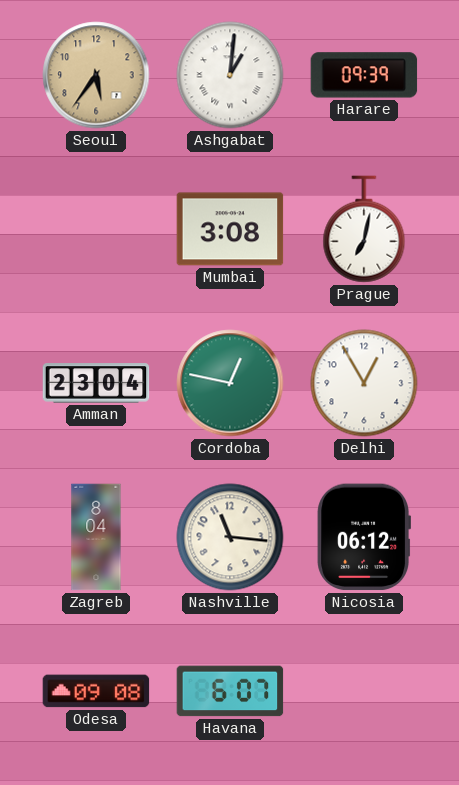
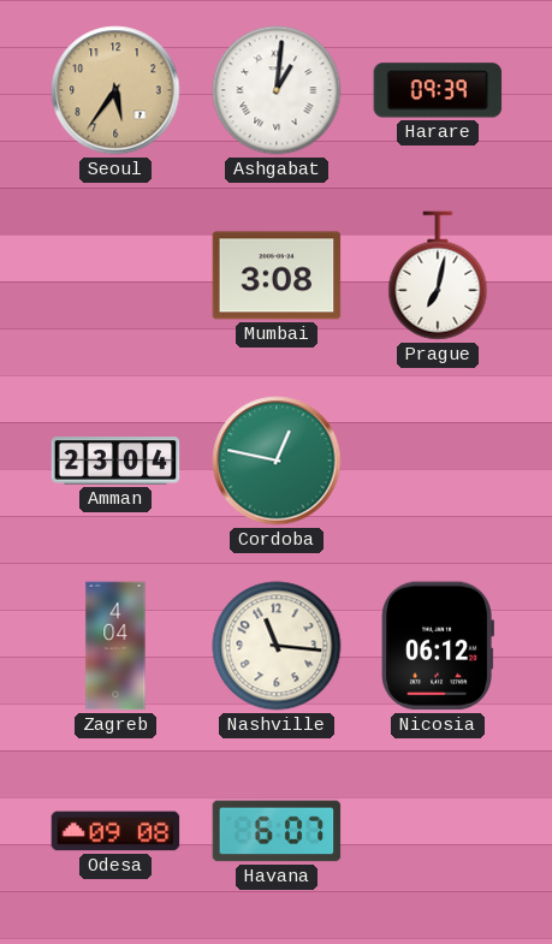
Delhi: 12:55 -> none (364, 383)
Zagreb: 8:04 -> 4:04 (115, 646)
